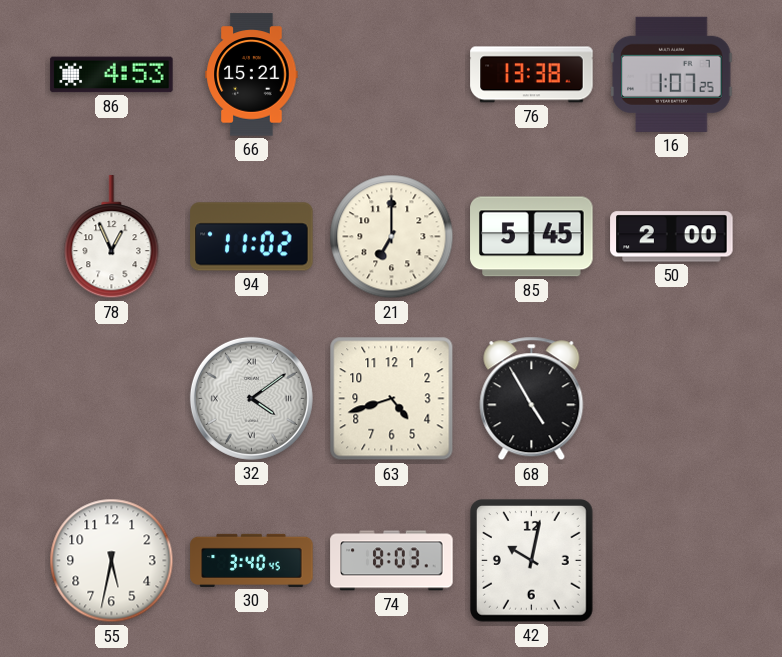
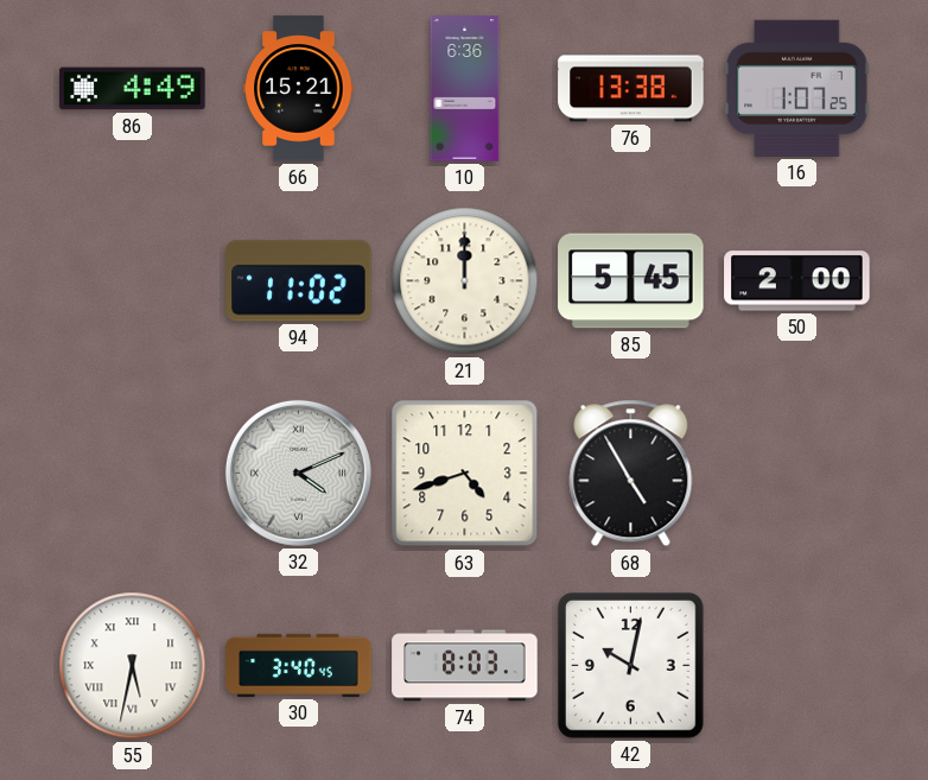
86: 4:53 -> 4:49 (133, 89)
10: none -> 6:36 (465, 89)
78: 12:56 -> none (112, 237)
21: 7:00 -> 12:00 (465, 281)
32: 4:09 -> 4:11 (298, 473)
55 numerals: Arabic -> Roman (133, 666)
